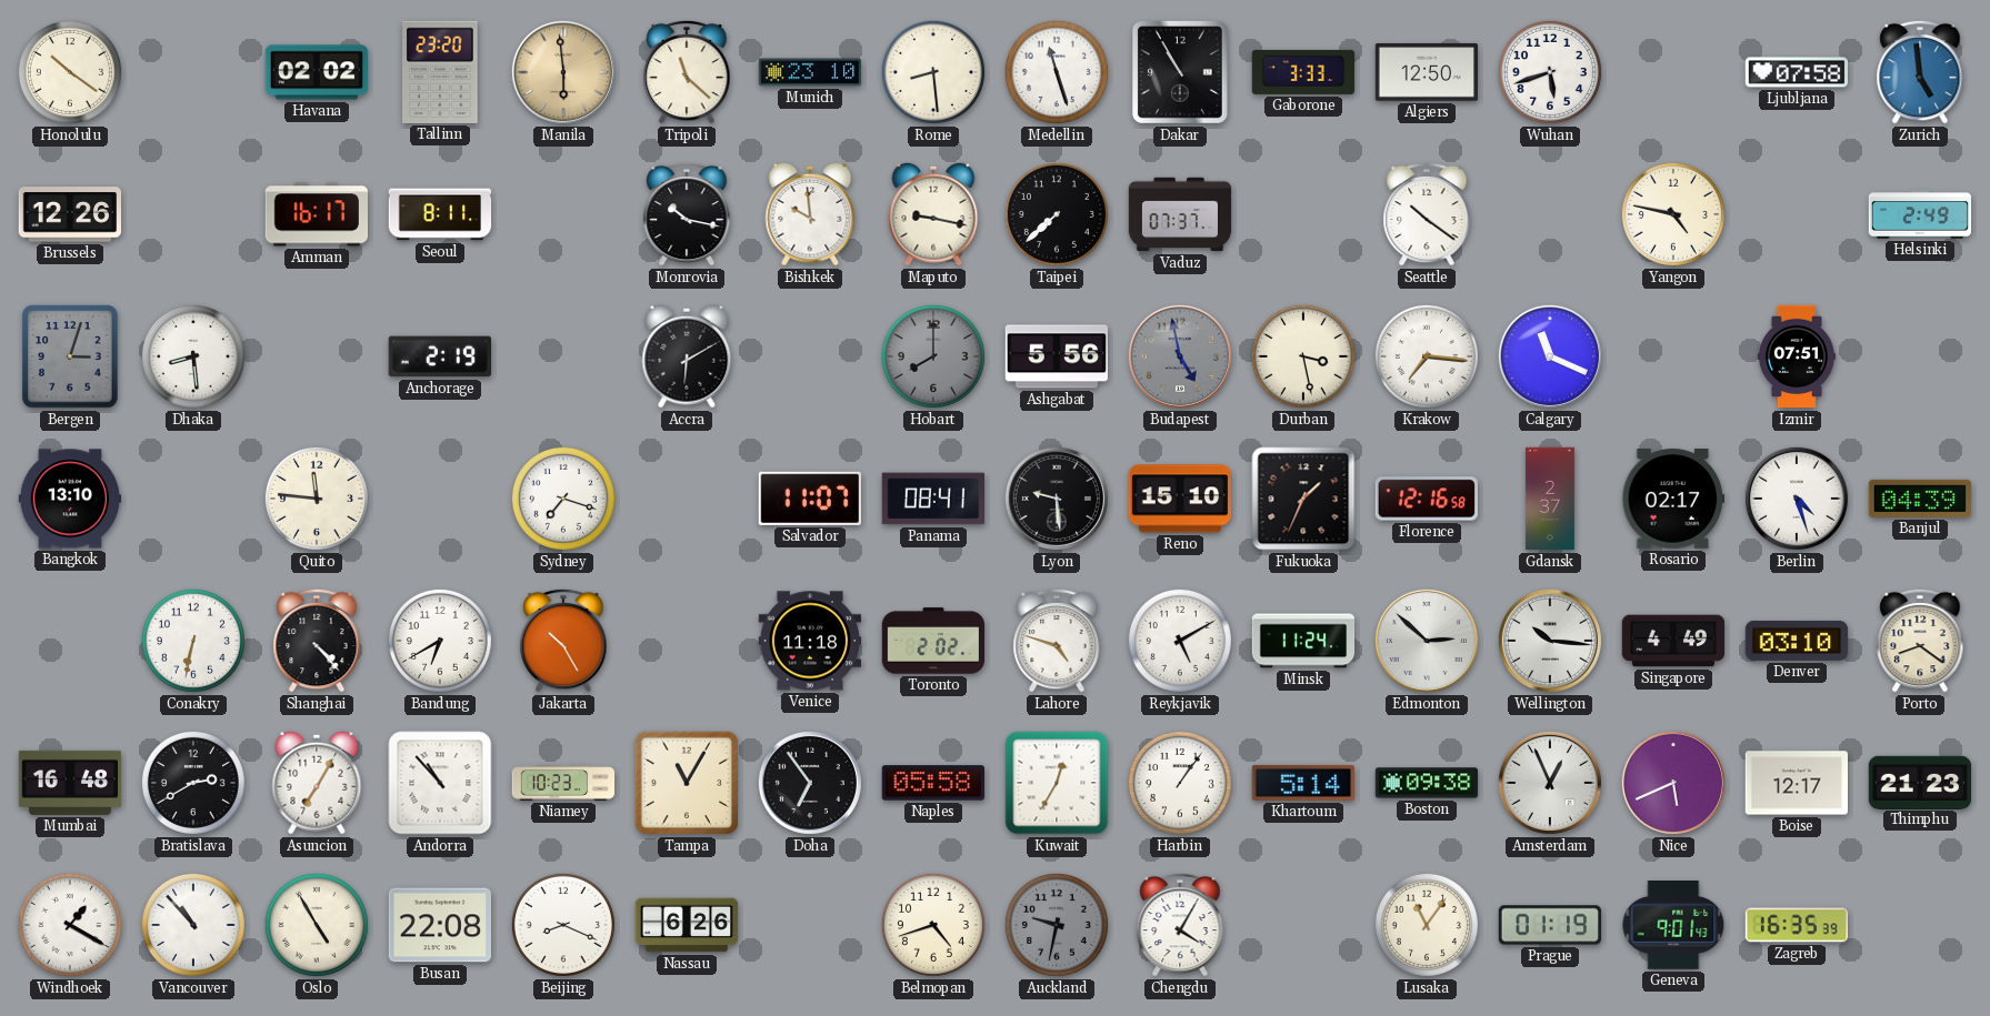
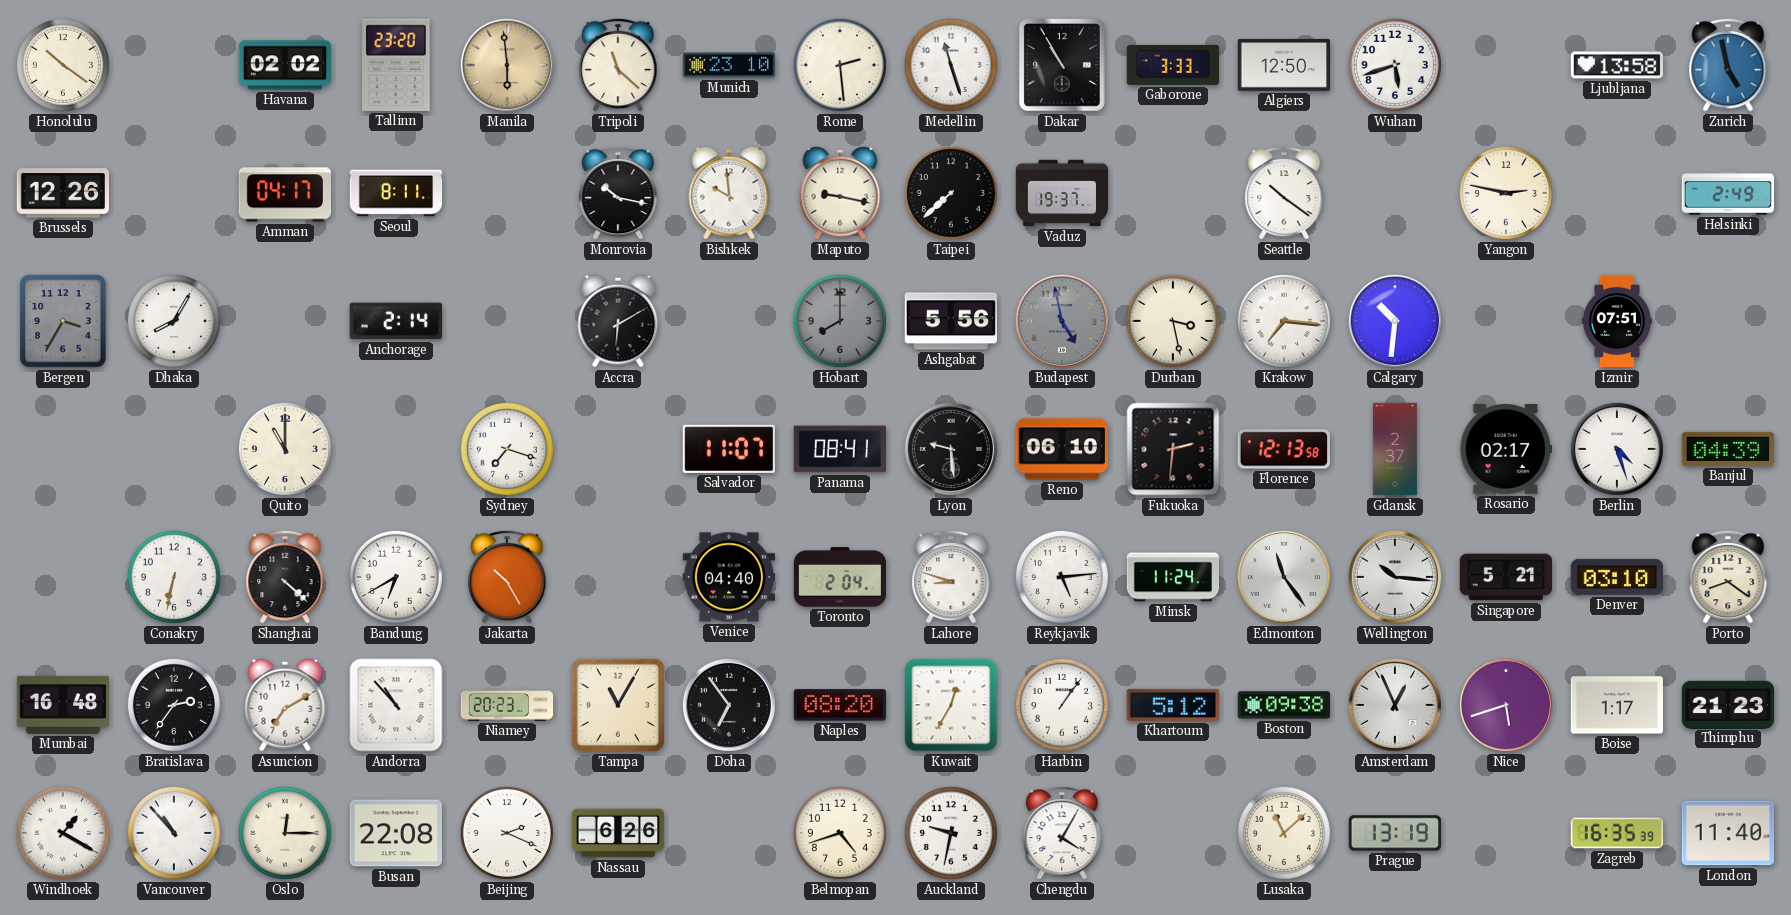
Rome: 8:29 -> 2:29 (840, 65)
Ljubljana: 07:58 -> 13:58 (1617, 65)
Zurich: 4:59 -> 4:58 (1728, 65)
Amman: 16:17 -> 04:17 (284, 193)
Vaduz: 07:37 -> 19:37 (1062, 193)
Yangon: 4:47 -> 2:47 (1506, 193)
Bergen: 3:03 -> 3:35 (63, 321)
Dhaka: 8:29 -> 8:05 (174, 321)
Anchorage: 2:19 -> 2:14 (396, 321)
Calgary: 11:19 -> 10:31 (1395, 321)
Bangkok: 13:10 -> none (70, 499)
Quito: 11:46 -> 11:00 (285, 449)
Reno: 15:10 -> 06:10 (1061, 449)
Fukuoka: 1:34 -> 2:31 (1173, 449)
Florence: 12:16 -> 12:13 (1283, 449)
Shanghai: 4:23 -> 4:22 (285, 577)
Venice: 11:18 -> 04:40 (729, 577)
Toronto: 2:02 -> 2:04 (840, 577)
Lahore: 4:48 -> 8:48 (951, 577)
Reykjavik: 5:10 -> 5:14 (1062, 577)
Edmonton: 2:52 -> 11:24 (1284, 577)
Singapore: 4:49 -> 5:21 (1506, 577)
Bratislava: 2:40 -> 2:36 (174, 705)
Asuncion: 7:05 -> 7:10 (285, 705)
Niamey: 10:23 -> 20:23 (507, 705)
Naples: 05:58 -> 08:20 (839, 705)
Khartoum: 5:14 -> 5:12 (1172, 705)
Nice: 5:41 -> 5:42 (1506, 705)
Boise: 12:17 -> 1:17 (1616, 705)
Oslo: 4:55 -> 12:15 (285, 833)
Beijing: 8:19 -> 2:19 (507, 833)
Auckland dial: grey -> white (951, 833)
Lusaka: 11:06 -> 11:08 (1284, 833)
Prague: 01:19 -> 13:19 (1395, 833)
Geneva: 9:01 -> none (1673, 926)
London: none -> 11:40 (1727, 833)
